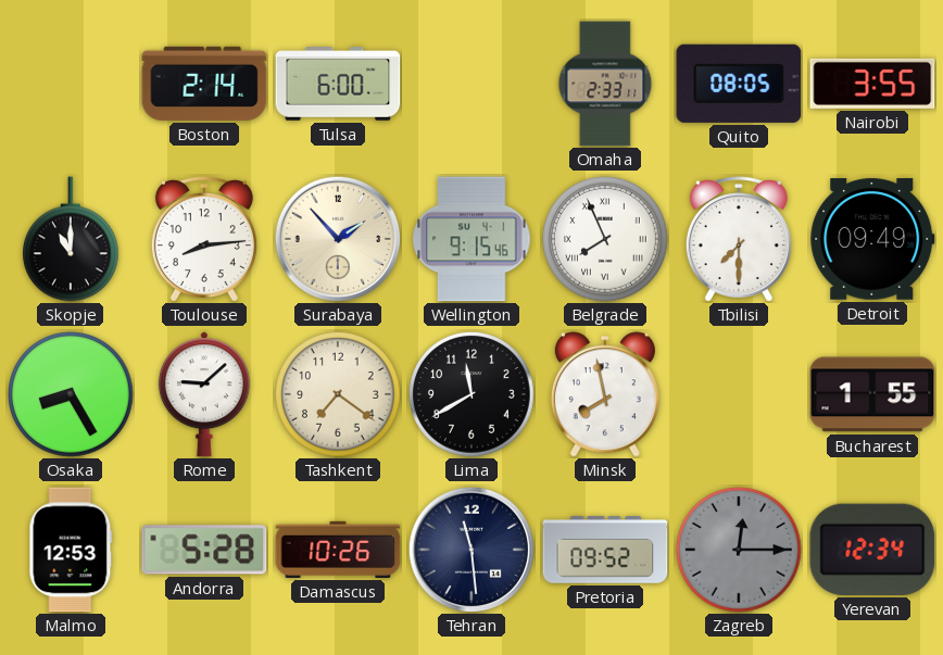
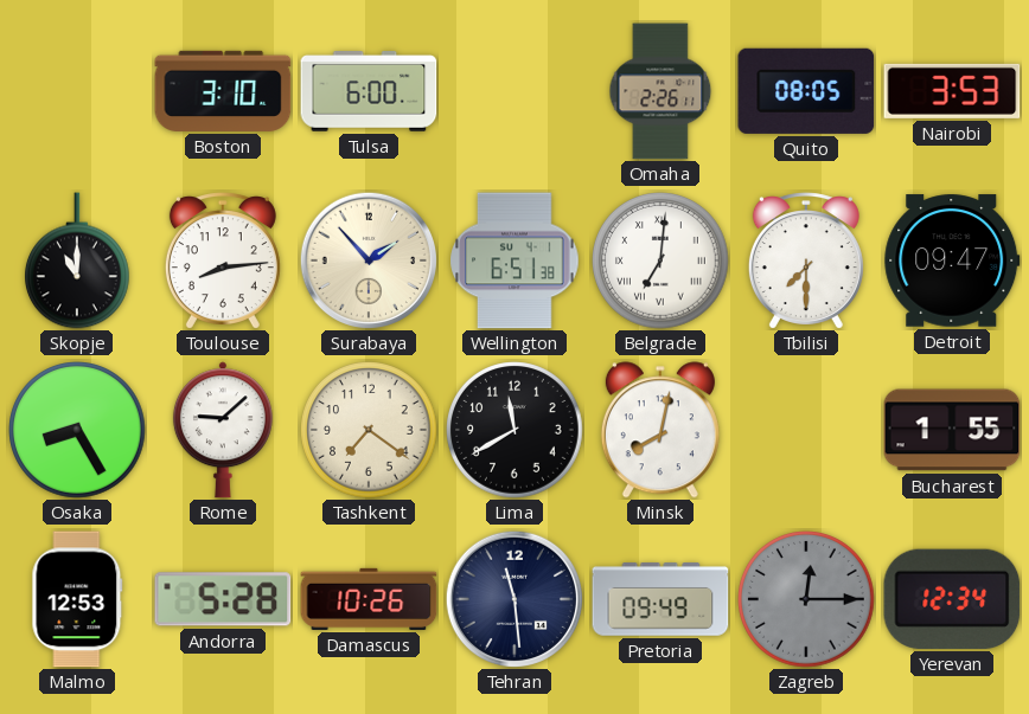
Boston: 2:14 -> 3:10 (223, 91)
Omaha: 2:33 -> 2:26 (660, 91)
Nairobi: 3:55 -> 3:53 (952, 91)
Wellington: 9:15 -> 6:51 (514, 260)
Belgrade: 7:56 -> 7:01 (660, 260)
Detroit: 09:49 -> 09:47 (952, 260)
Minsk: 7:58 -> 8:02 (660, 430)
Pretoria: 09:52 -> 09:49 (660, 599)
